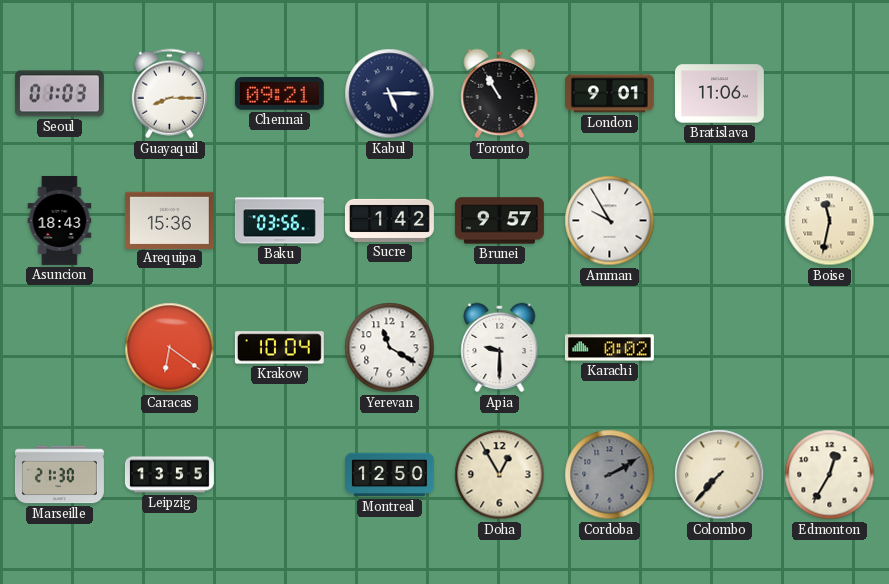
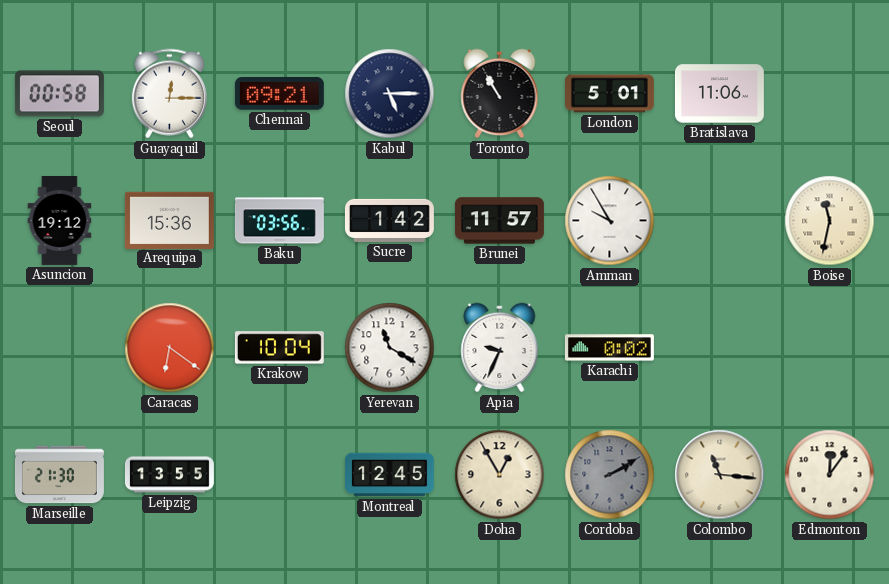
Seoul: 01:03 -> 00:58 (59, 94)
Guayaquil: 8:15 -> 12:15 (169, 94)
London: 9:01 -> 5:01 (609, 94)
Asuncion: 18:43 -> 19:12 (60, 220)
Brunei: 9:57 -> 11:57 (499, 221)
Apia: 9:30 -> 9:34 (500, 348)
Montreal: 12:50 -> 12:45 (389, 475)
Colombo: 7:37 -> 11:16 (720, 475)
Edmonton: 12:35 -> 12:06 (830, 475)
